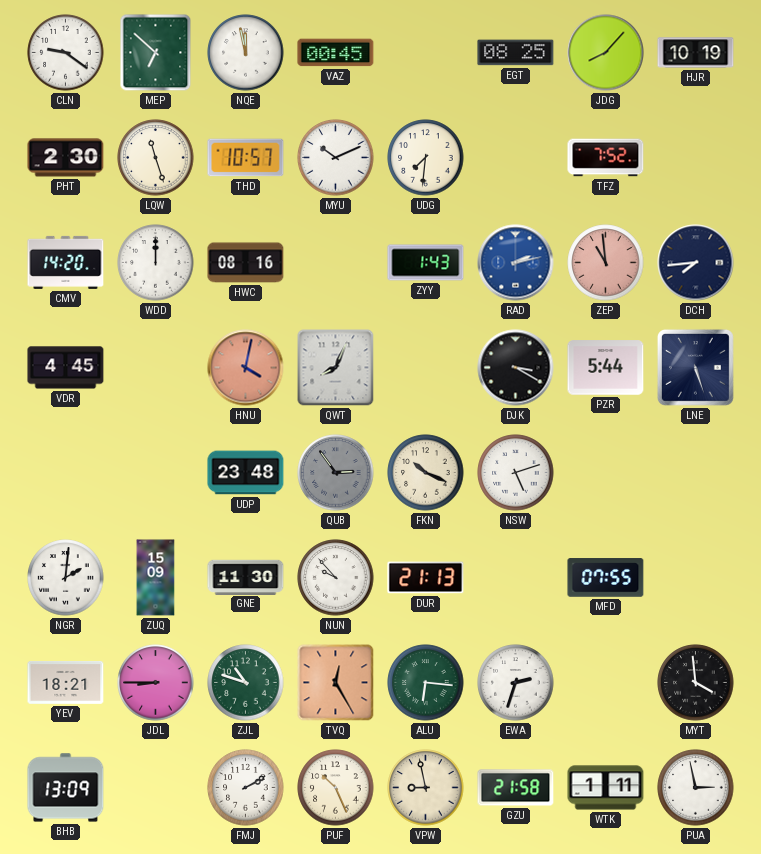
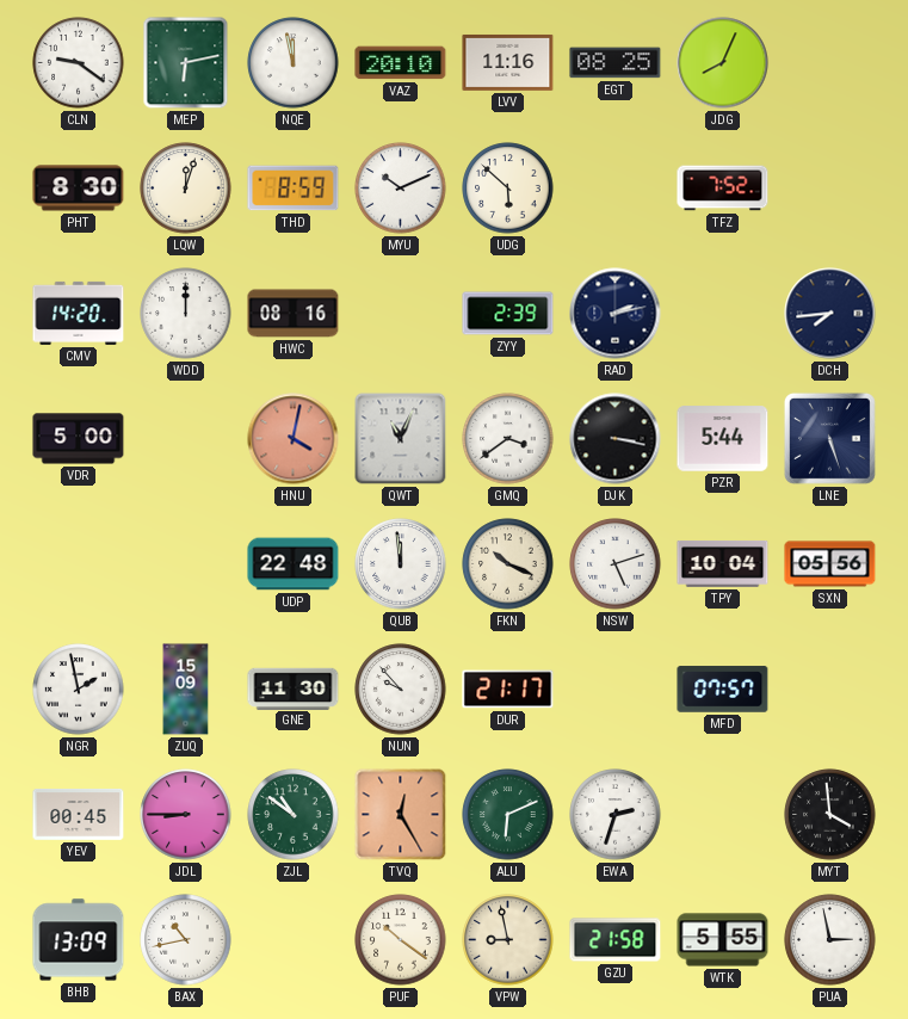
MEP: 6:52 -> 6:13 (186, 63)
VAZ: 00:45 -> 20:10 (401, 63)
LVV: none -> 11:16 (508, 62)
JDG: 8:07 -> 8:04 (723, 63)
HJR: 10:19 -> none (696, 53)
PHT: 2:30 -> 8:30 (79, 189)
LQW: 11:27 -> 12:03 (186, 189)
THD: 10:57 -> 8:59 (294, 189)
UDG: 7:31 -> 5:52 (508, 189)
ZYY: 1:43 -> 2:39 (508, 314)
RAD dial: blue -> navy (616, 314)
ZEP: 10:59 -> none (606, 263)
VDR: 4:45 -> 5:00 (79, 439)
QWT: 8:04 -> 11:04 (401, 439)
GMQ: none -> 3:39 (508, 439)
DJK: 3:20 -> 3:17 (616, 439)
UDP: 23:48 -> 22:48 (294, 564)
QUB: 2:54 -> 11:59 (401, 564)
QUB dial: grey -> white (401, 564)
TPY: none -> 10:04 (723, 563)
SXN: none -> 05:56 (830, 564)
NGR: 2:01 -> 1:58 (79, 690)
DUR: 21:13 -> 21:17 (508, 690)
MFD: 07:55 -> 07:57 (723, 690)
YEV: 18:21 -> 00:45 (79, 815)
ZJL: 10:48 -> 10:51 (294, 815)
ALU: 6:16 -> 6:11 (508, 815)
BAX: none -> 10:43 (186, 940)
FMJ: 2:10 -> none (246, 788)
PUF: 10:26 -> 10:21 (401, 940)
WTK: 1:11 -> 5:55 (723, 940)
